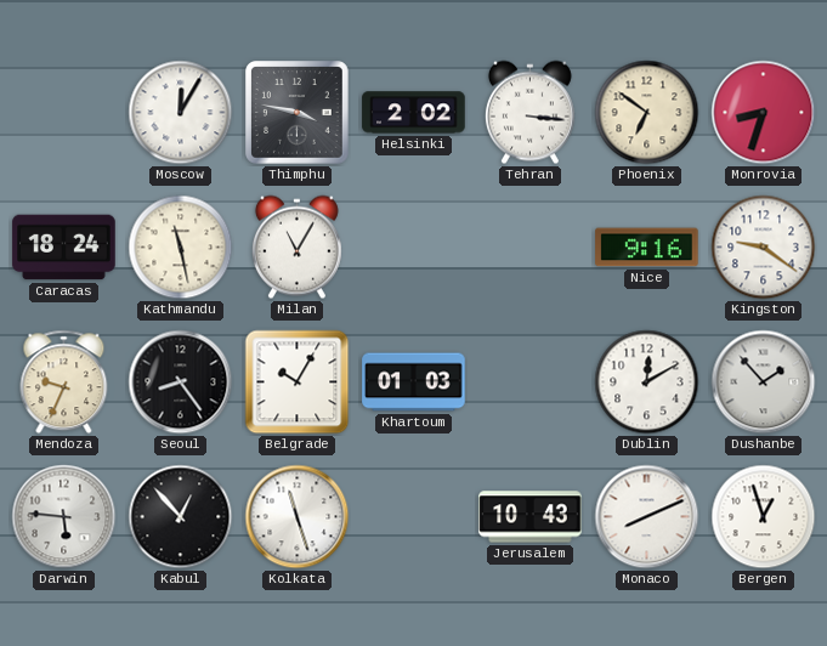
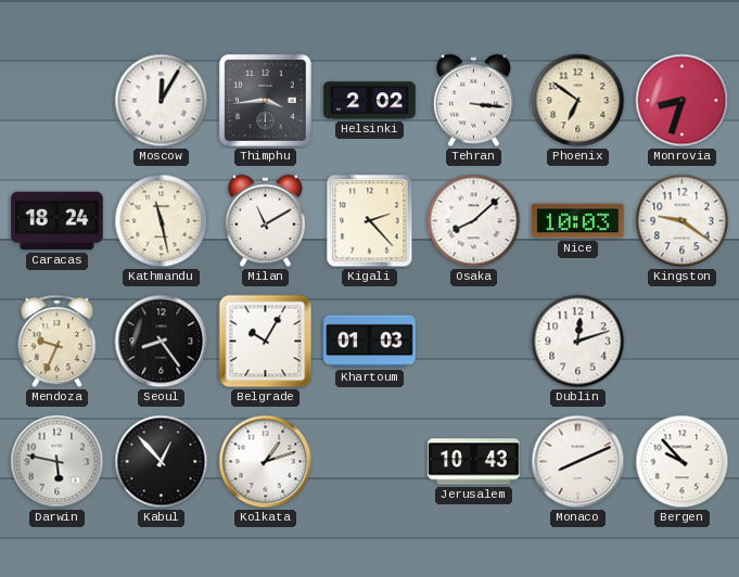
Thimphu: 3:47 -> 3:44 (266, 101)
Milan: 11:05 -> 11:10 (265, 221)
Kigali: none -> 2:23 (370, 221)
Osaka: none -> 8:08 (474, 221)
Nice: 9:16 -> 10:03 (578, 221)
Dublin: 12:10 -> 12:12 (578, 342)
Dushanbe: 1:53 -> none (764, 382)
Darwin: 5:46 -> 5:47 (58, 462)
Kolkata: 11:27 -> 1:12 (266, 462)
Bergen: 12:57 -> 9:53 (683, 462)
